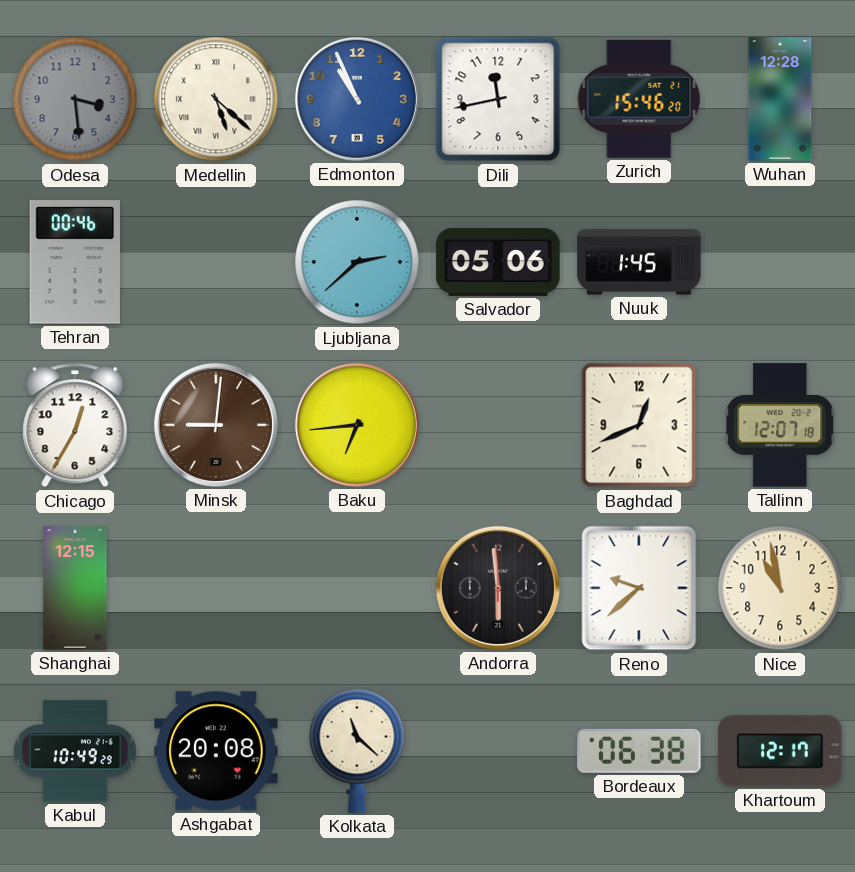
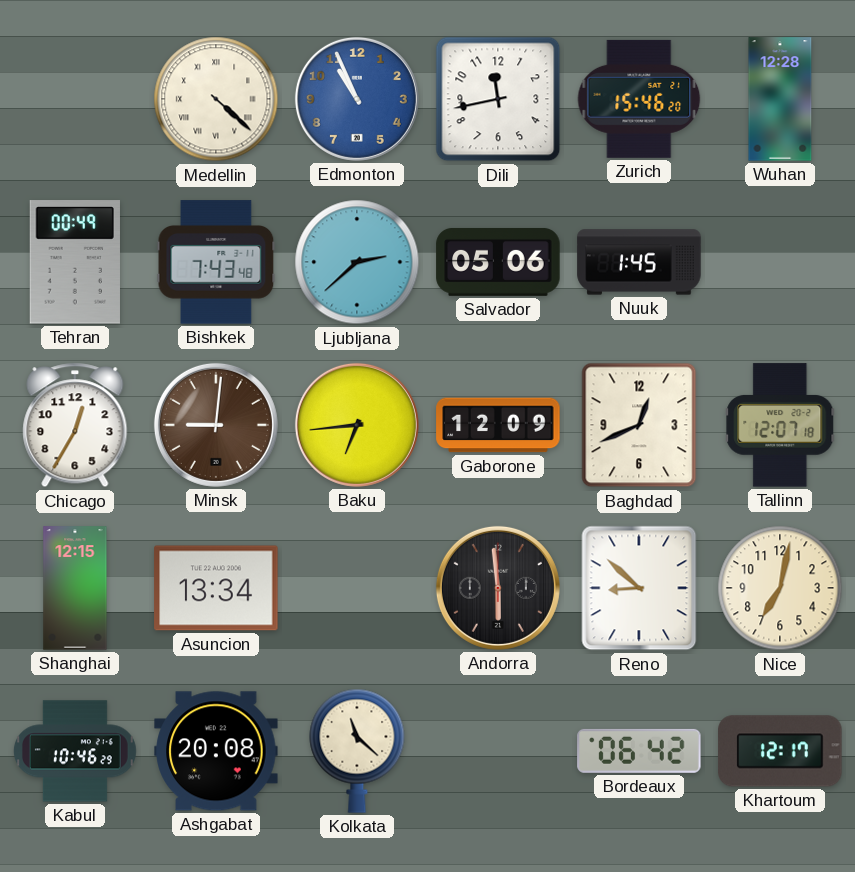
Odesa: 3:29 -> none (75, 99)
Medellin: 5:22 -> 4:22 (216, 99)
Tehran: 00:46 -> 00:49 (75, 262)
Bishkek: none -> 7:43 (216, 262)
Gaborone: none -> 12:09 (498, 425)
Asuncion: none -> 13:34 (216, 588)
Reno: 9:38 -> 8:52 (639, 588)
Nice: 10:58 -> 7:02 (780, 588)
Kabul: 10:49 -> 10:46 (75, 751)
Bordeaux: 06:38 -> 06:42 (639, 751)
